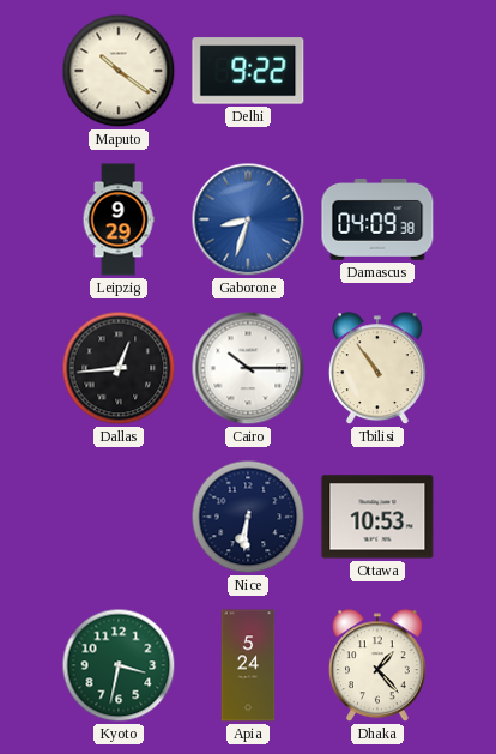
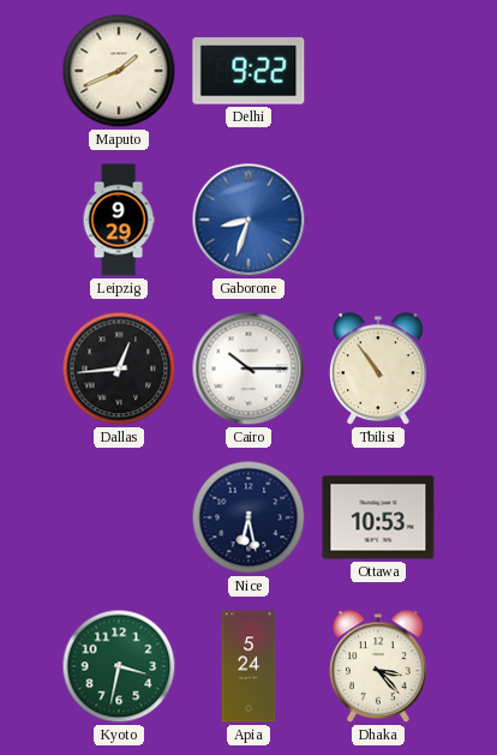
Maputo: 10:21 -> 1:41 (119, 71)
Damascus: 04:09 -> none (377, 221)
Nice: 6:31 -> 6:28 (248, 517)
Dhaka: 1:23 -> 3:23 (379, 667)
